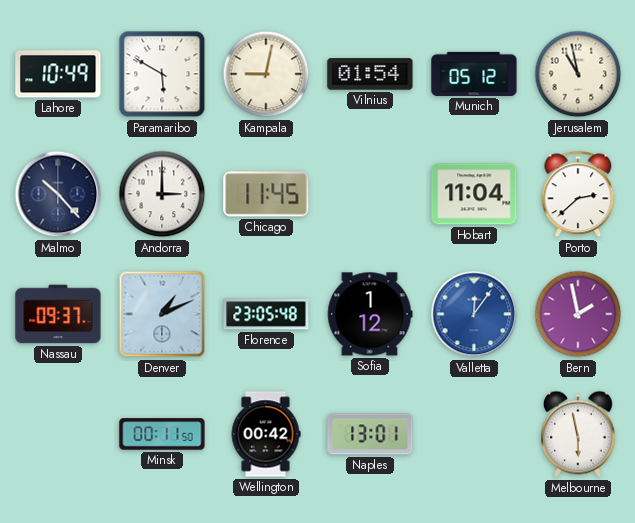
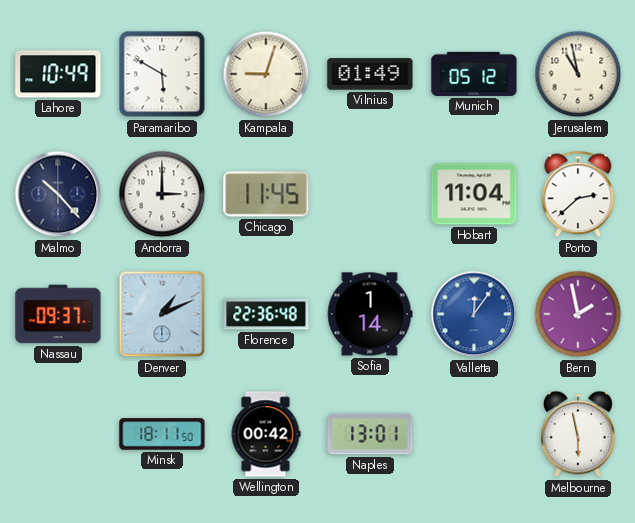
Kampala: 9:02 -> 9:03 (266, 74)
Vilnius: 01:54 -> 01:49 (370, 74)
Florence: 23:05 -> 22:36 (266, 314)
Sofia: 1:12 -> 1:14 (370, 314)
Minsk: 00:11 -> 18:11 (162, 434)
